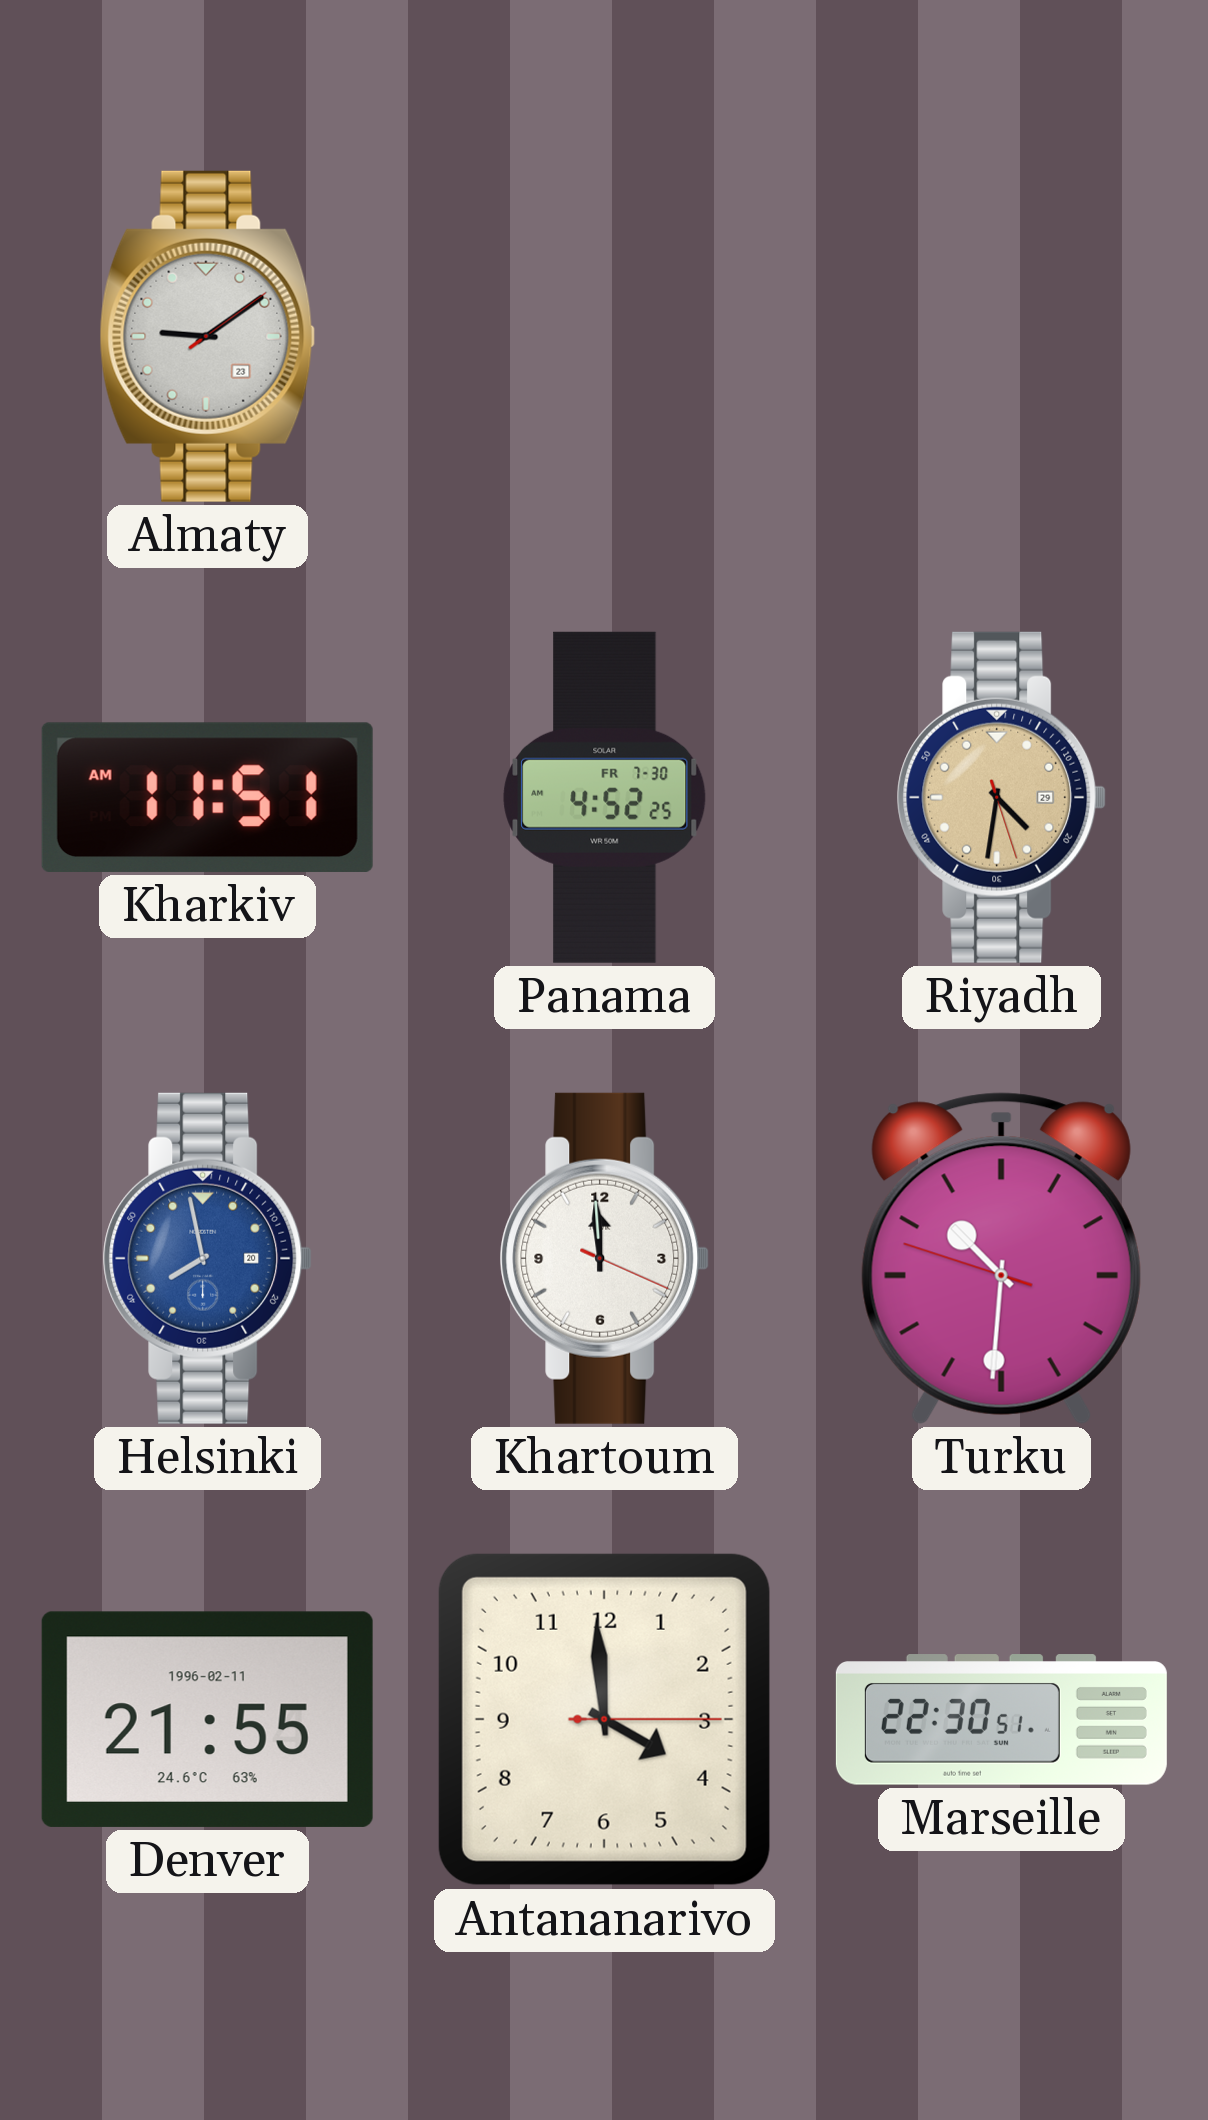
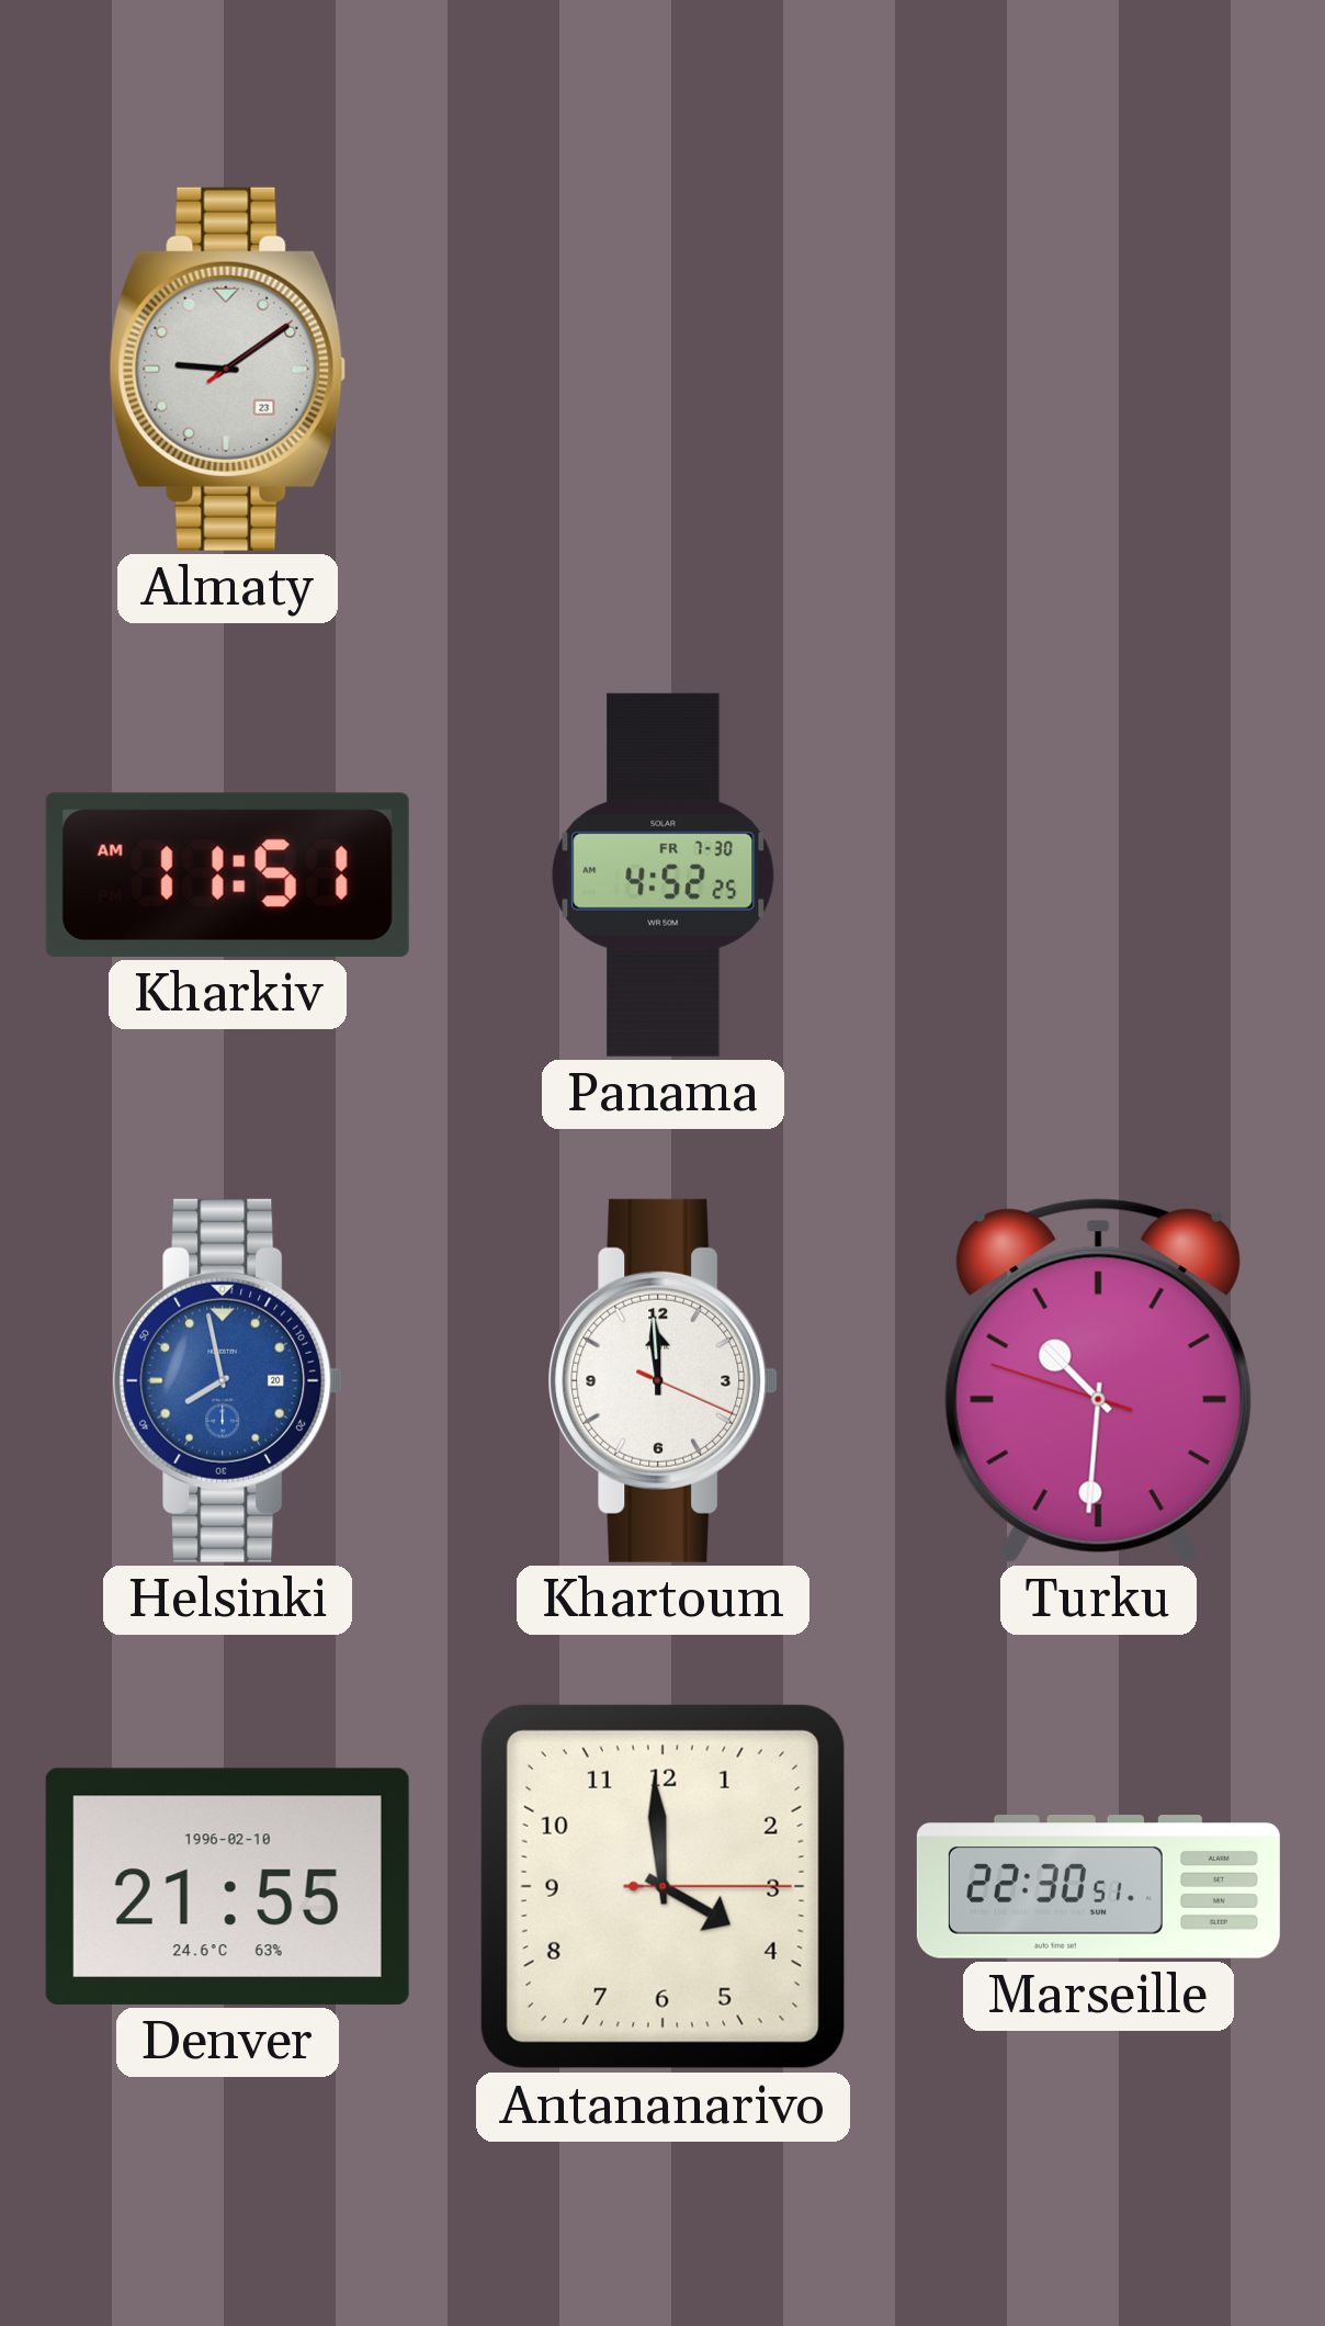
Riyadh: 4:31 -> none (1002, 797)
Denver date: 1996-02-11 -> 1996-02-10 (227, 1886)
